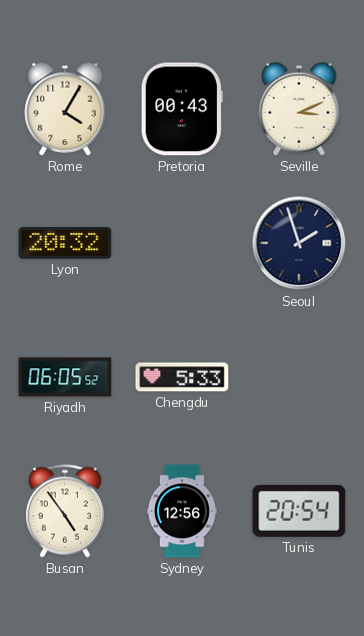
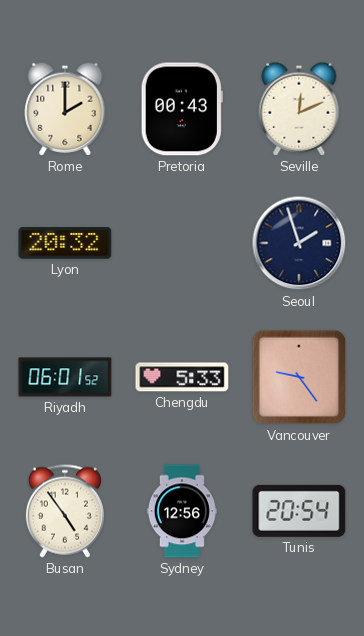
Rome: 4:05 -> 2:00 (65, 109)
Seville: 3:11 -> 12:11 (299, 109)
Riyadh: 06:05 -> 06:01 (65, 377)
Vancouver: none -> 9:24 (299, 377)
